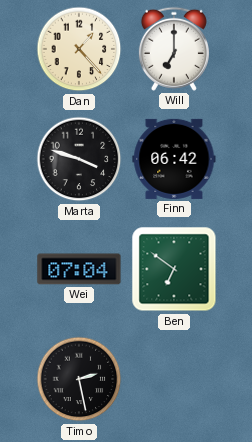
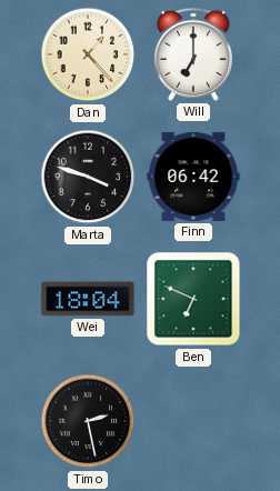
Wei: 07:04 -> 18:04 (88, 299)
Ben: 6:51 -> 6:49 (193, 299)
